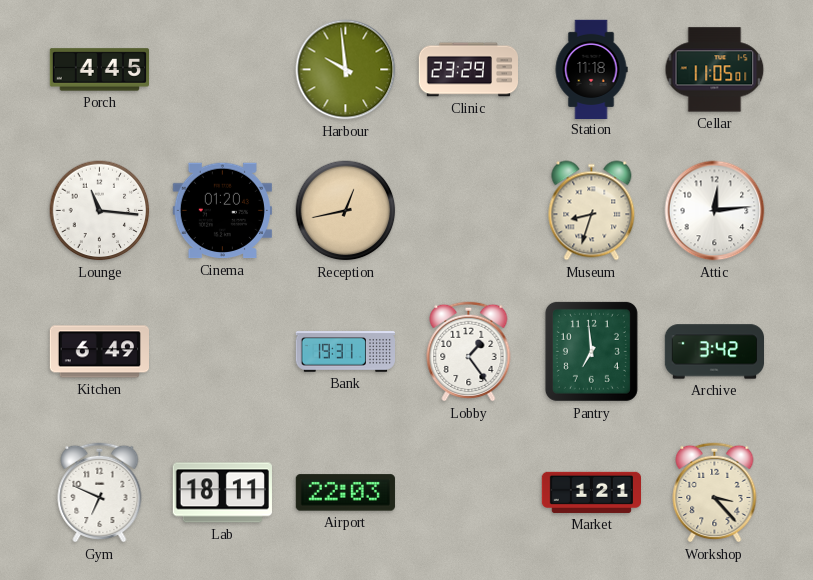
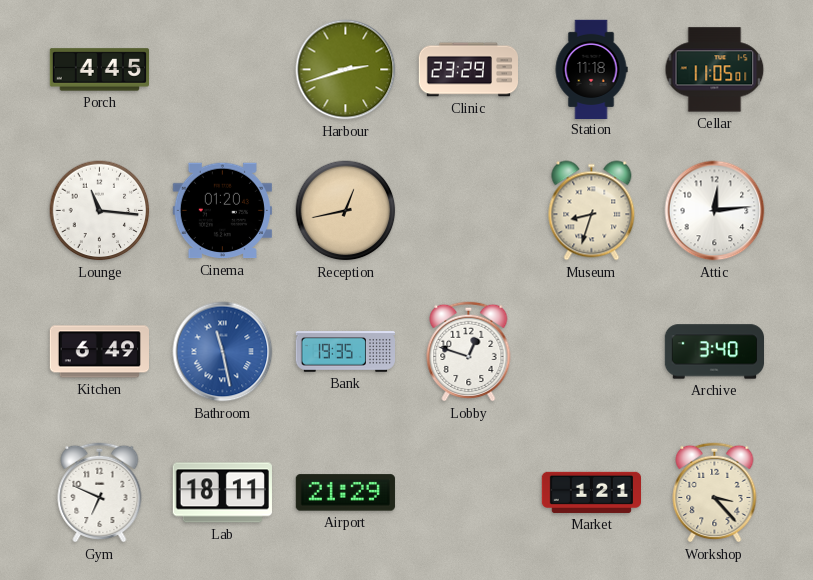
Harbour: 9:59 -> 2:42 (346, 70)
Bathroom: none -> 11:28 (223, 352)
Bank: 19:31 -> 19:35 (345, 352)
Lobby: 1:24 -> 12:48 (469, 351)
Pantry: 6:59 -> none (591, 351)
Archive: 3:42 -> 3:40 (714, 352)
Airport: 22:03 -> 21:29 (345, 493)
